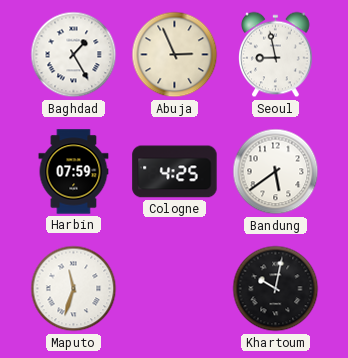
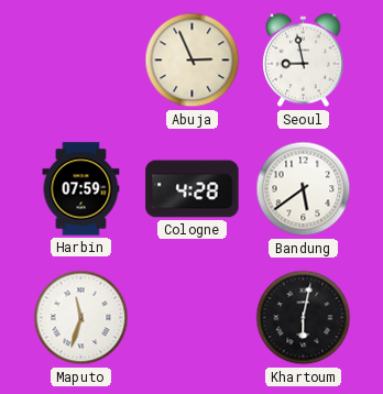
Baghdad: 1:25 -> none (74, 55)
Cologne: 4:25 -> 4:28 (193, 189)
Khartoum: 10:02 -> 6:02 (304, 318)
